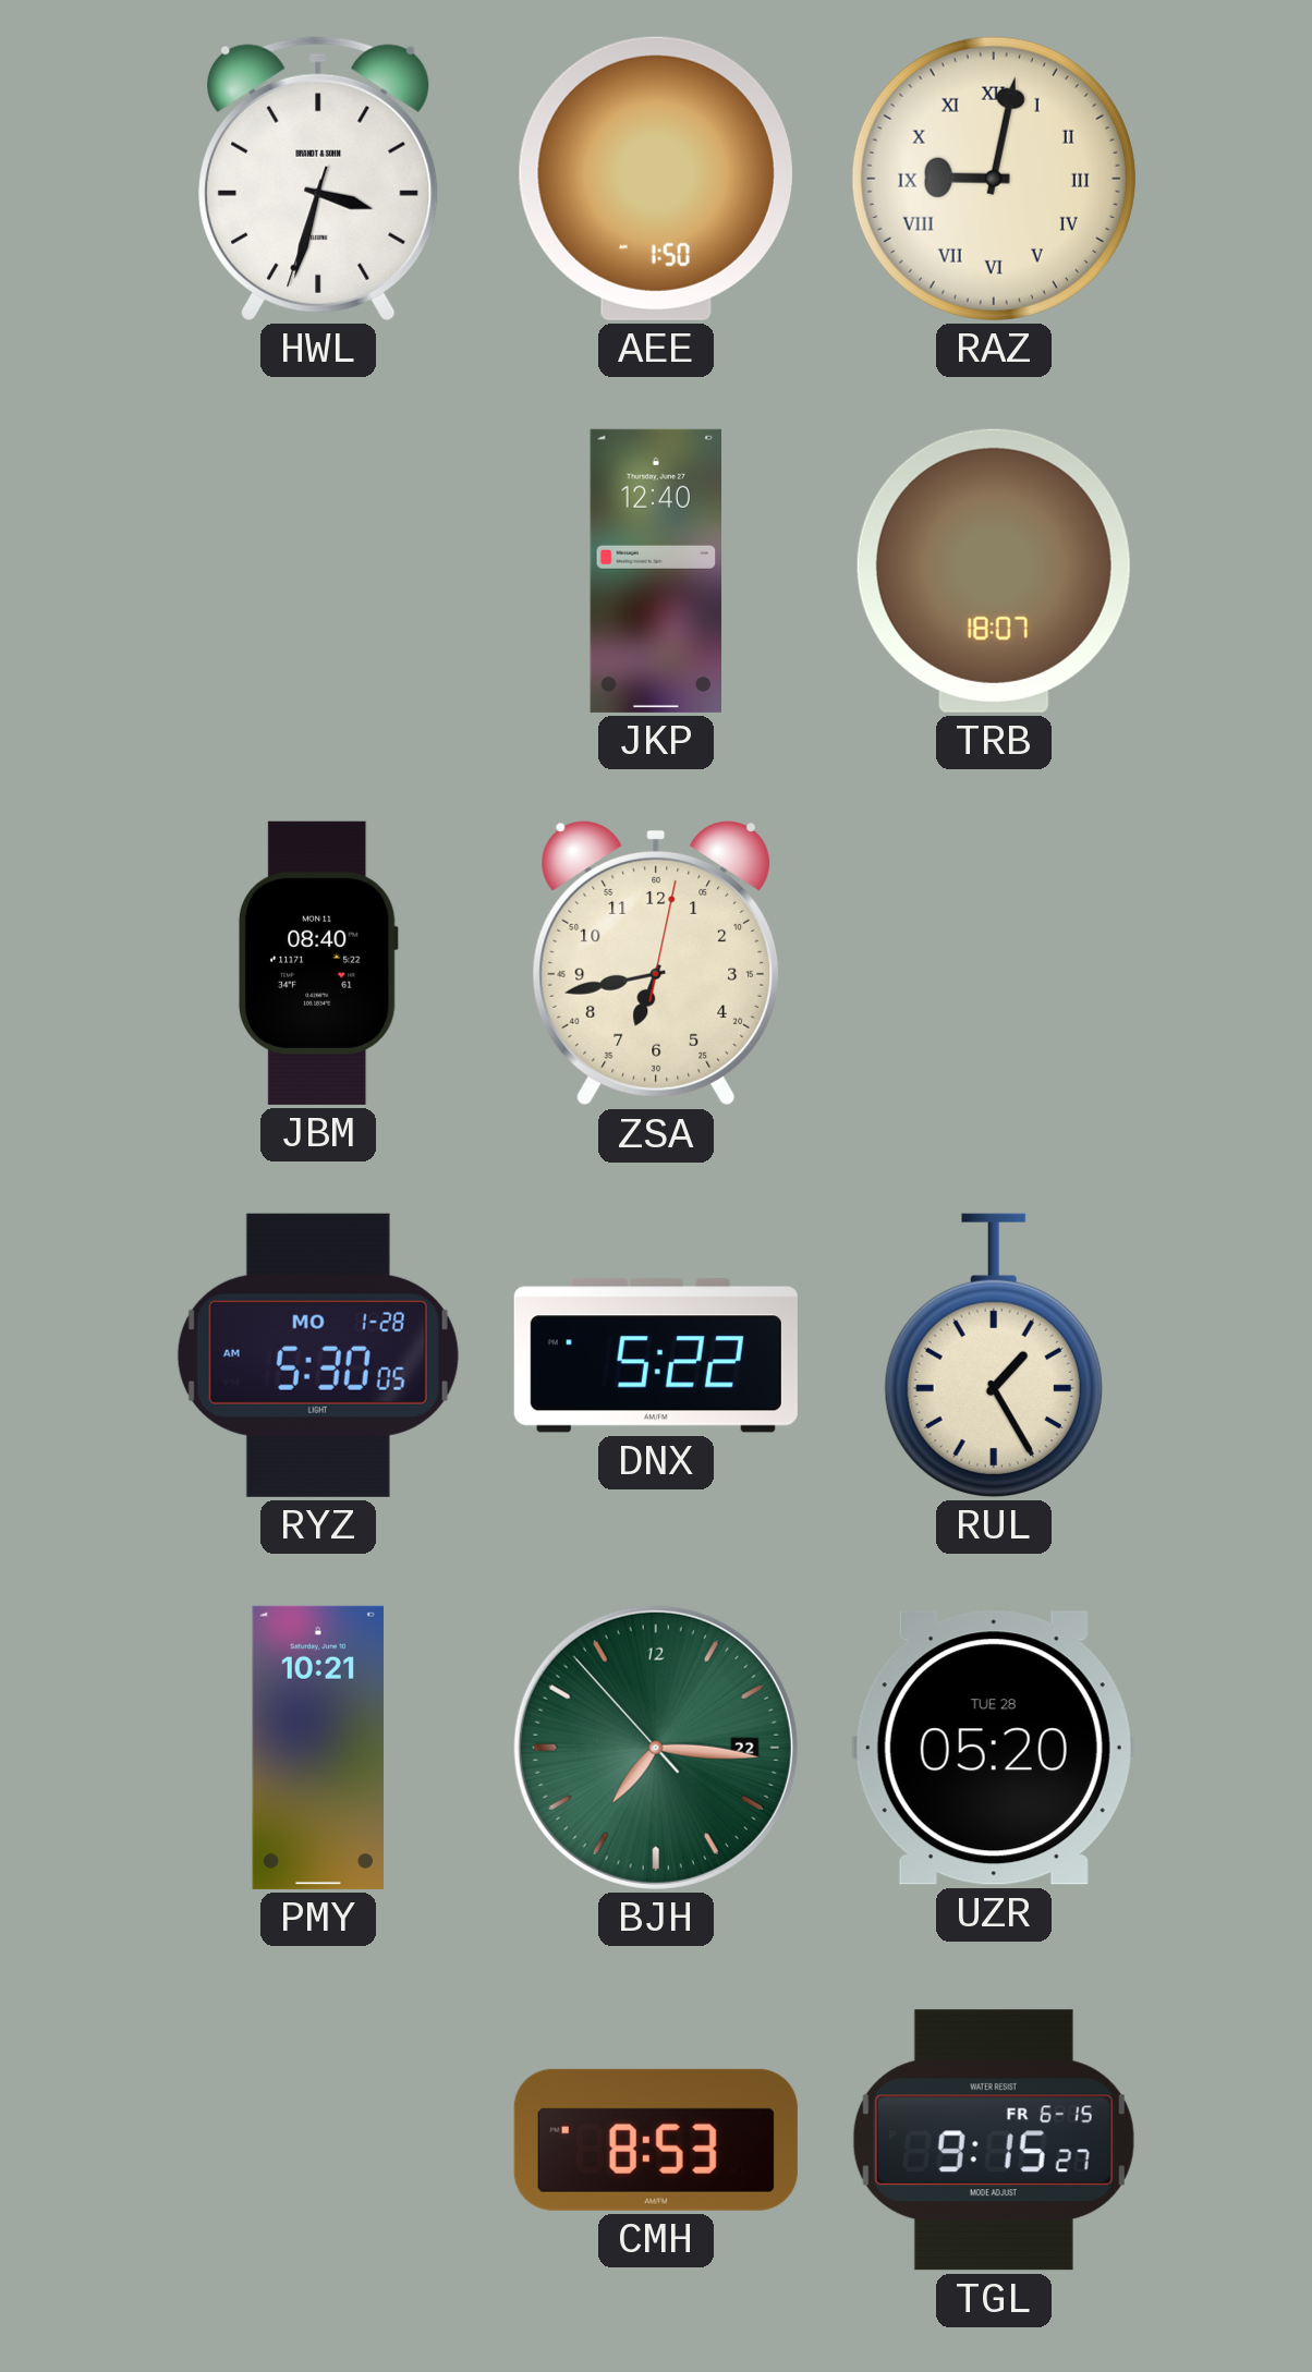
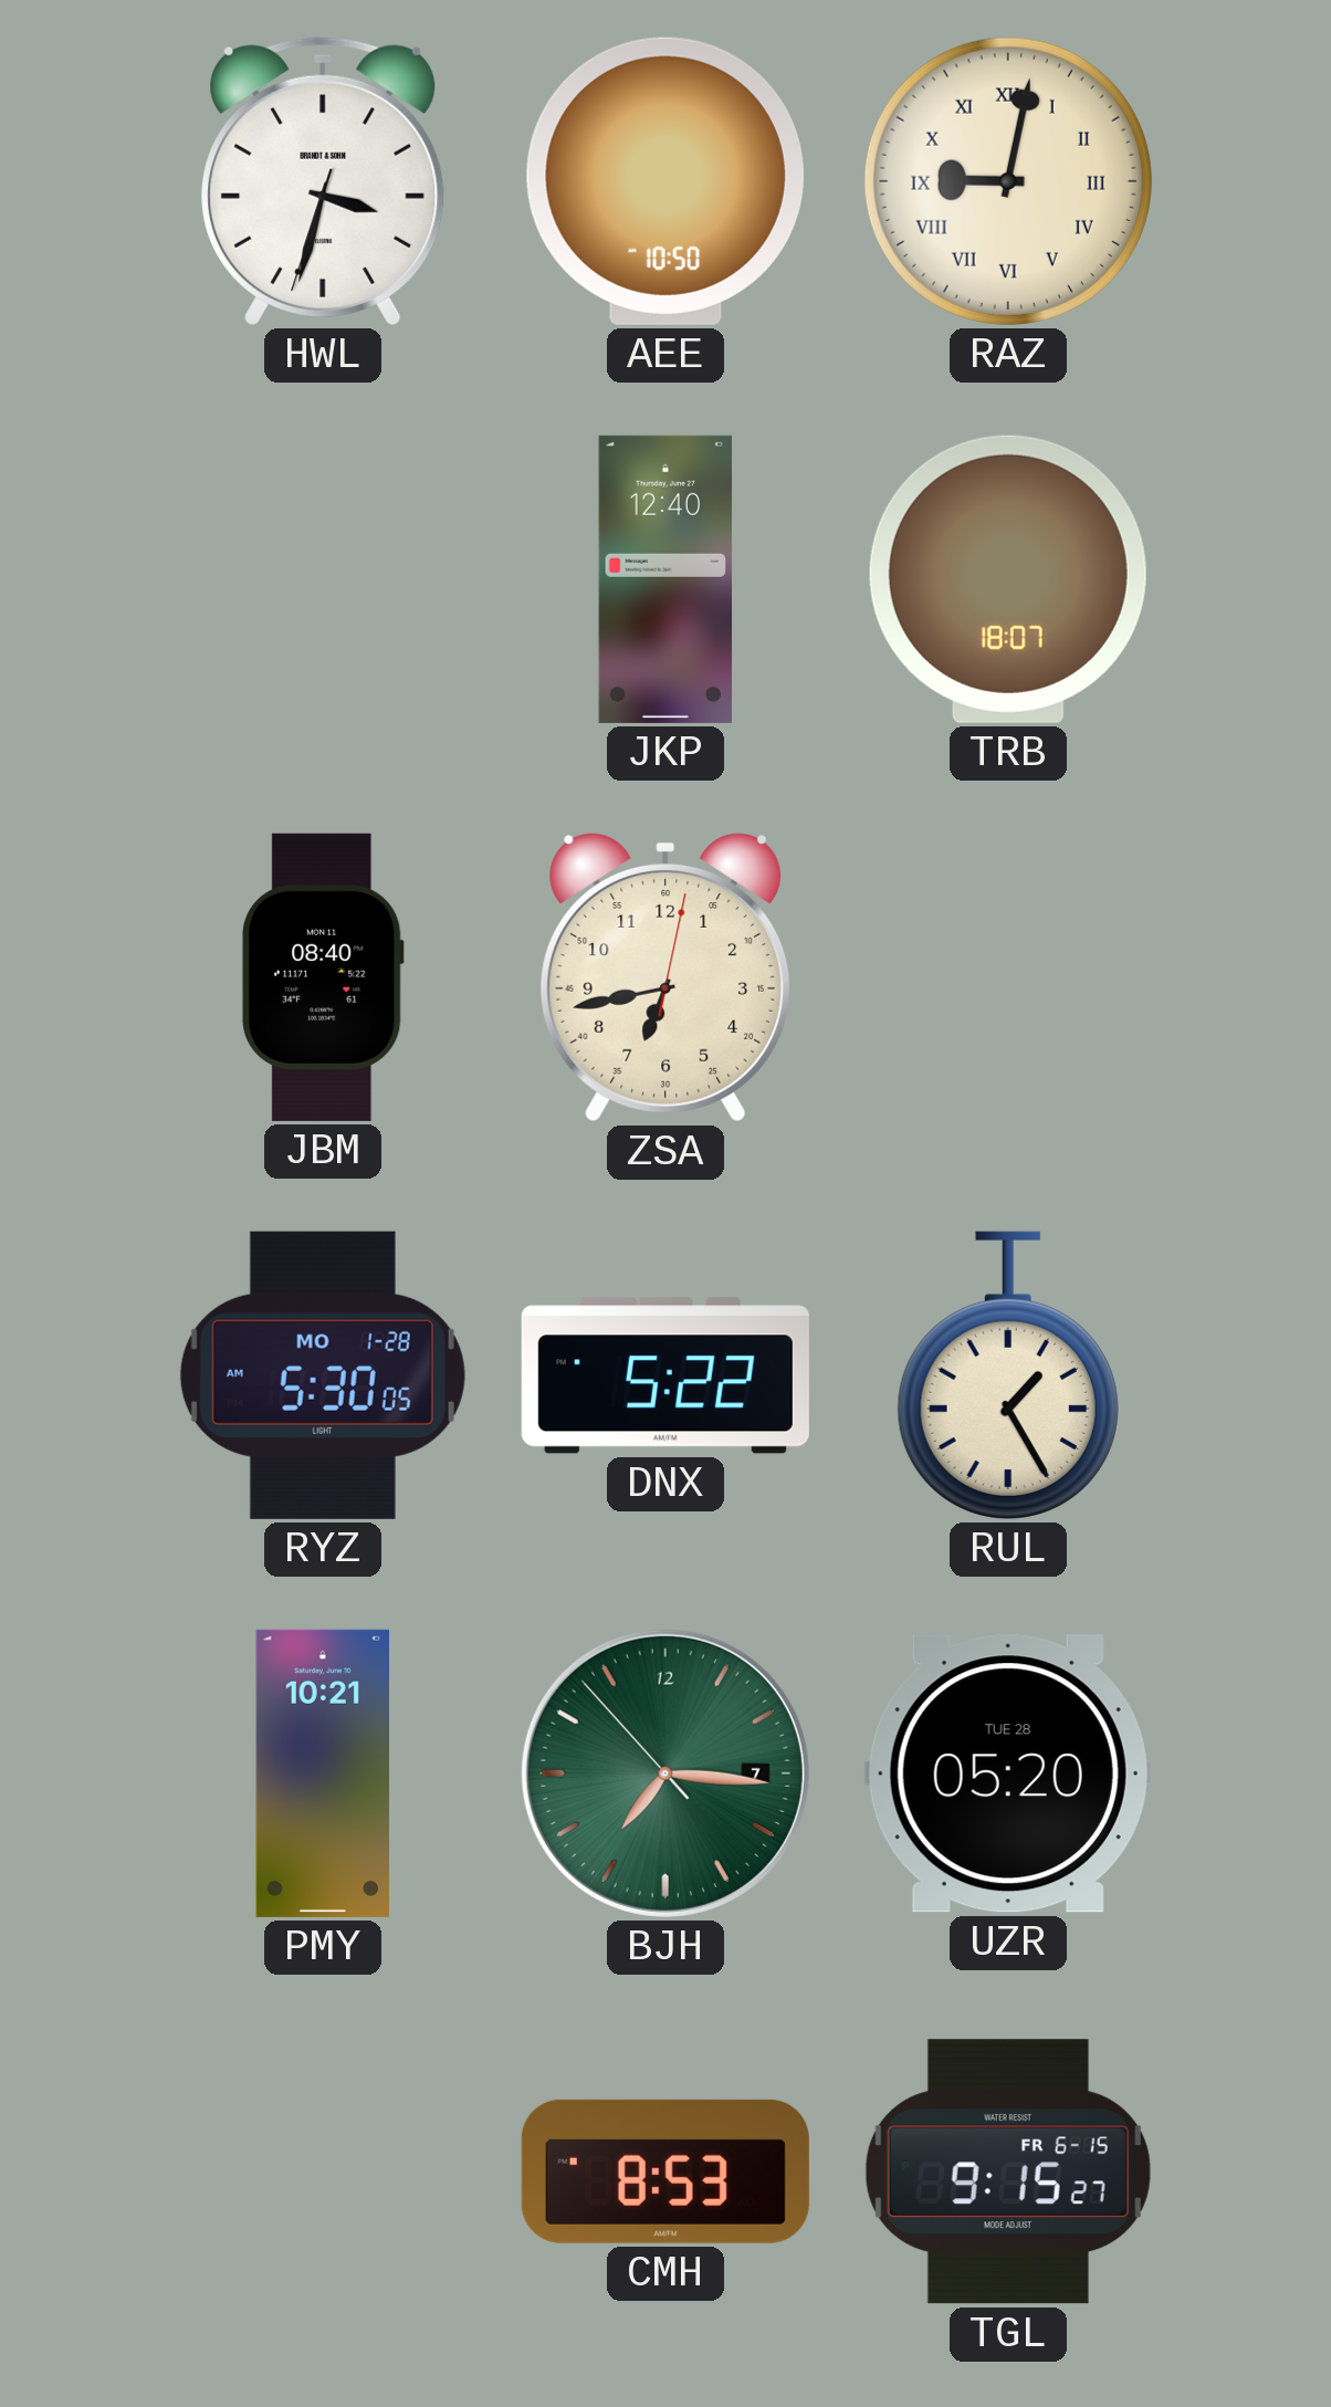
AEE: 1:50 -> 10:50 (665, 181)
BJH date: 22 -> 7 (665, 1773)
